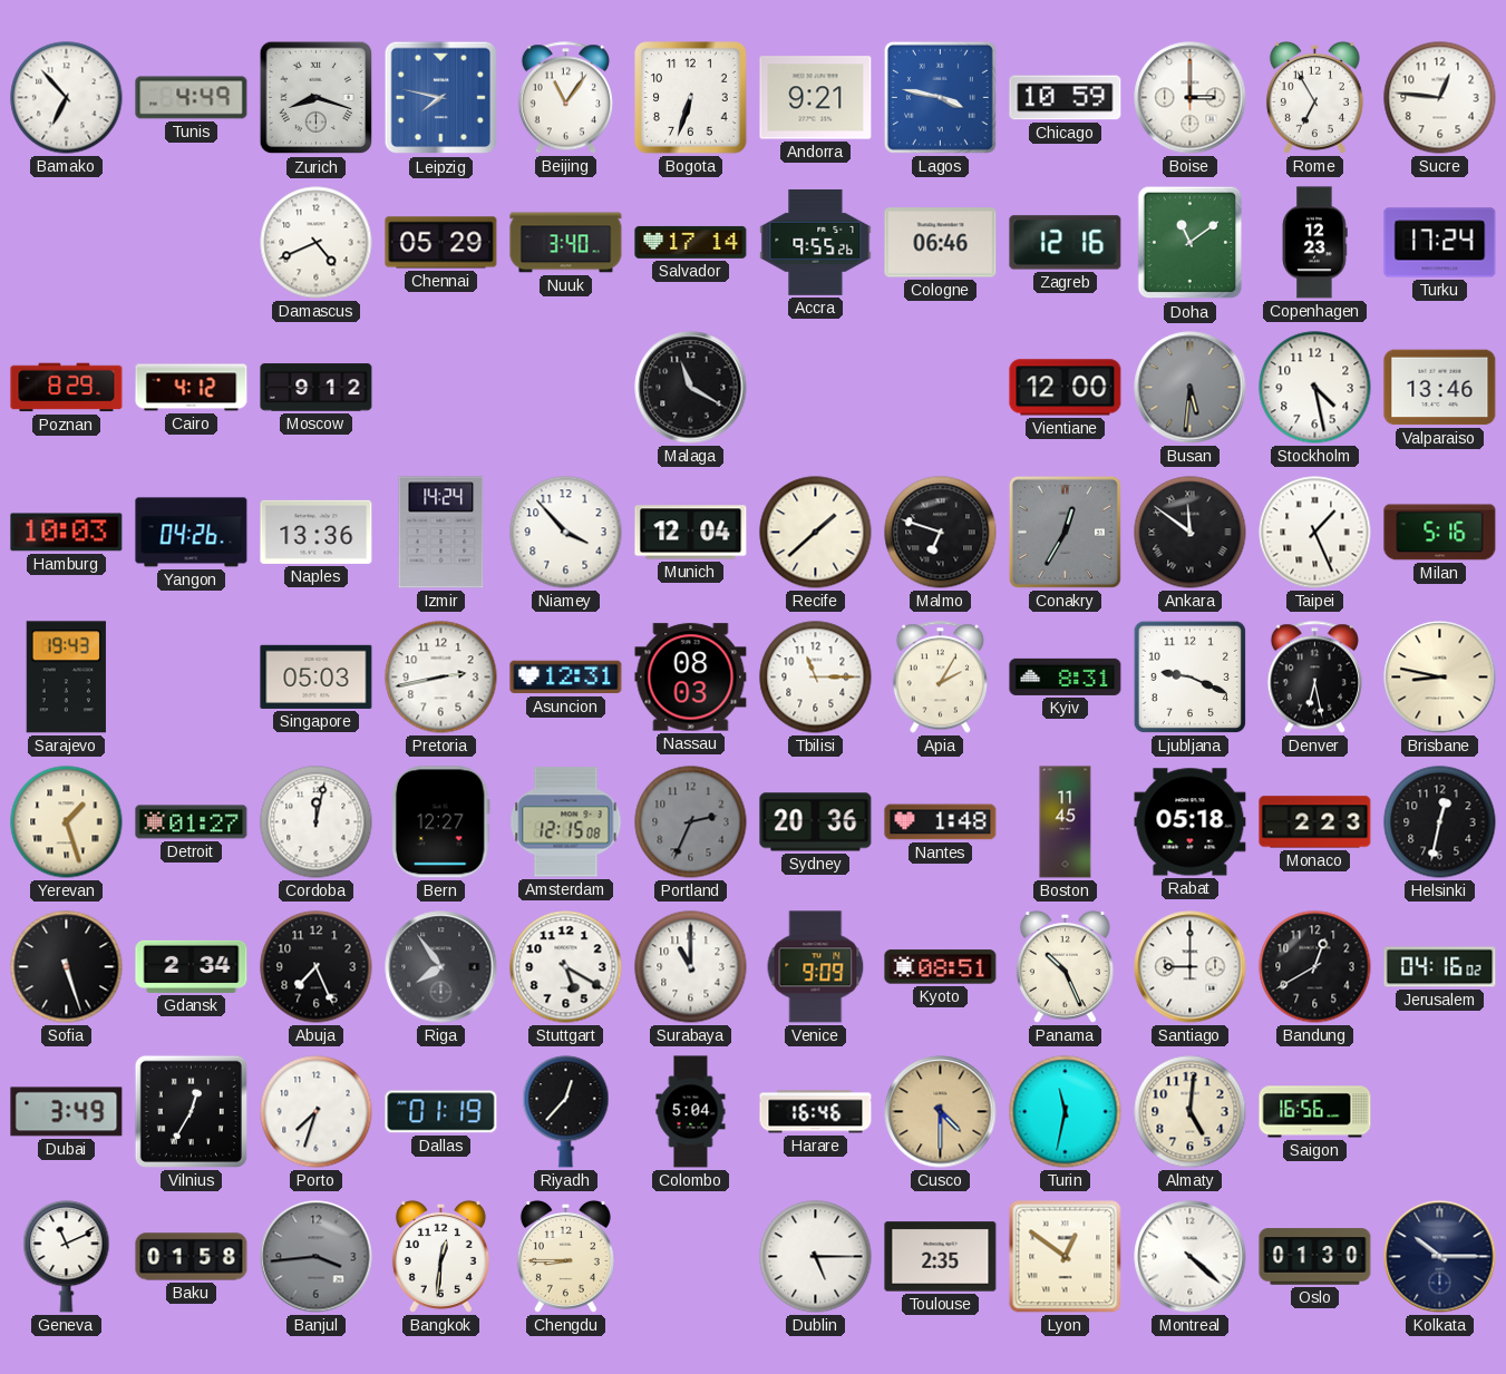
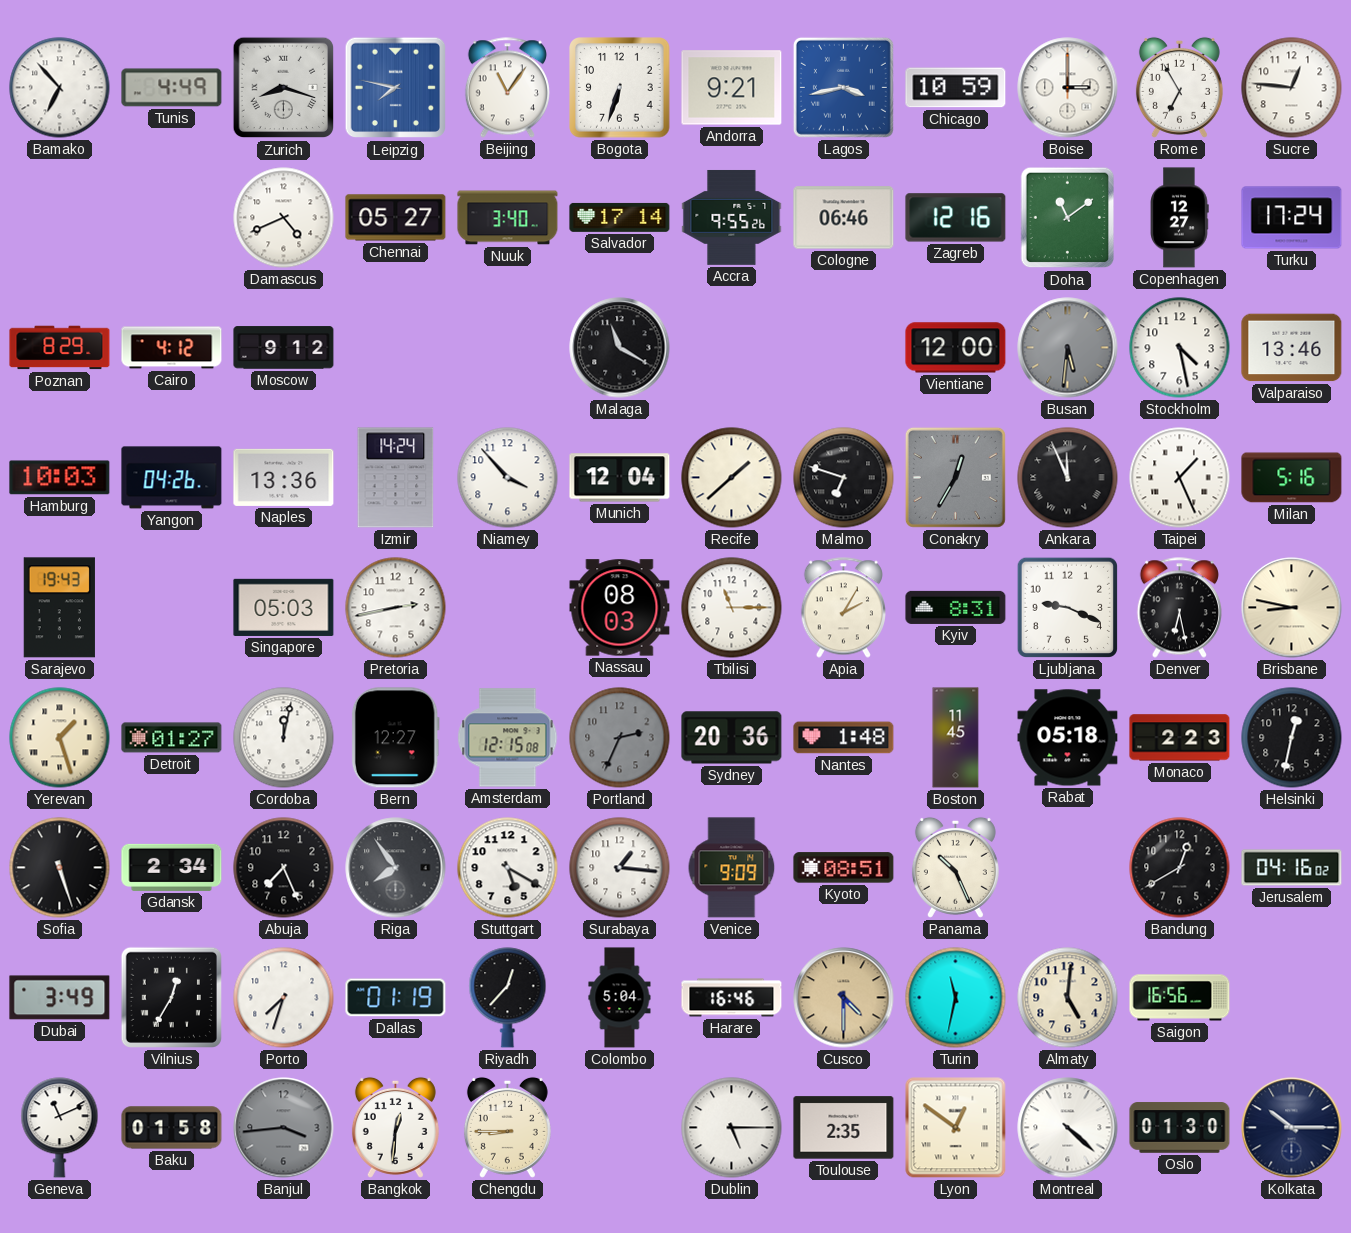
Lagos: 3:47 -> 3:43 (843, 87)
Chennai: 05:29 -> 05:27 (396, 218)
Copenhagen: 12:23 -> 12:27 (1179, 218)
Ankara: 11:51 -> 11:56 (1068, 478)
Asuncion: 12:31 -> none (566, 678)
Surabaya: 11:00 -> 1:16 (620, 868)
Santiago: 9:00 -> none (1191, 967)
